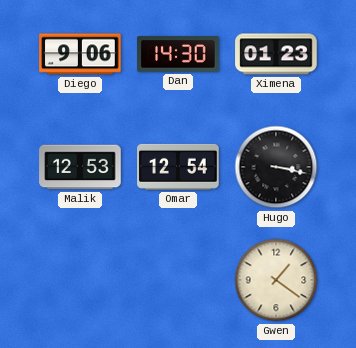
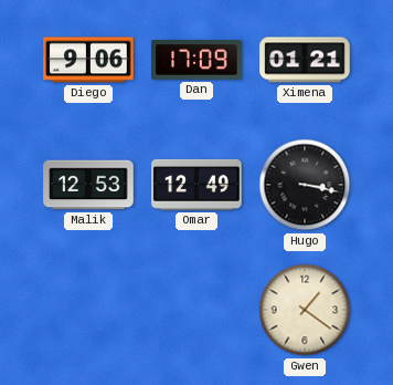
Dan: 14:30 -> 17:09 (197, 60)
Ximena: 01:23 -> 01:21 (305, 60)
Omar: 12:54 -> 12:49 (197, 185)
